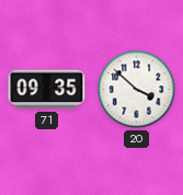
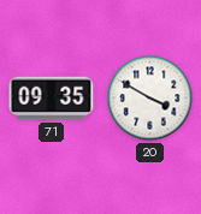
20: 3:52 -> 3:50 (150, 99)
